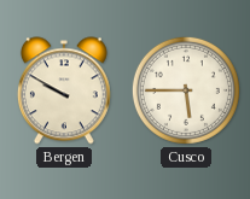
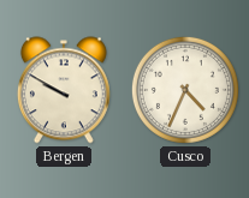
Cusco: 5:45 -> 4:34 (185, 90)
